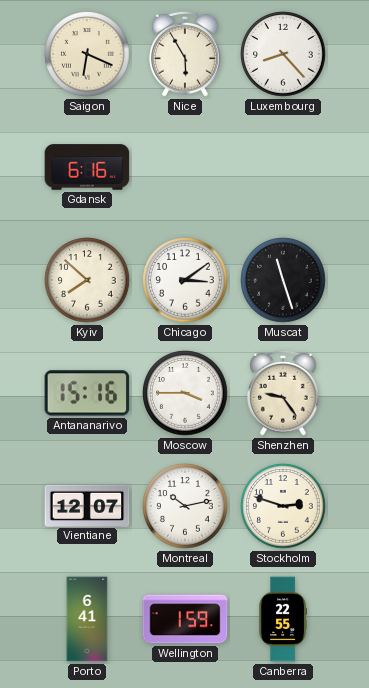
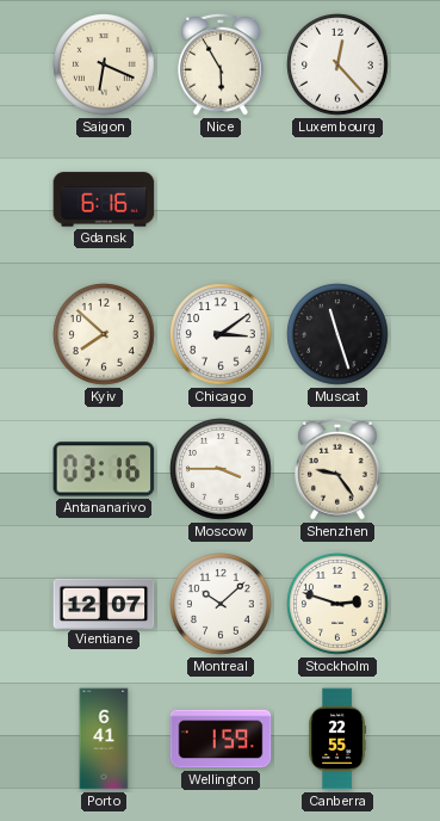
Luxembourg: 8:23 -> 12:23 (337, 64)
Antananarivo: 15:16 -> 03:16 (104, 469)
Montreal: 10:13 -> 10:08 (221, 604)
